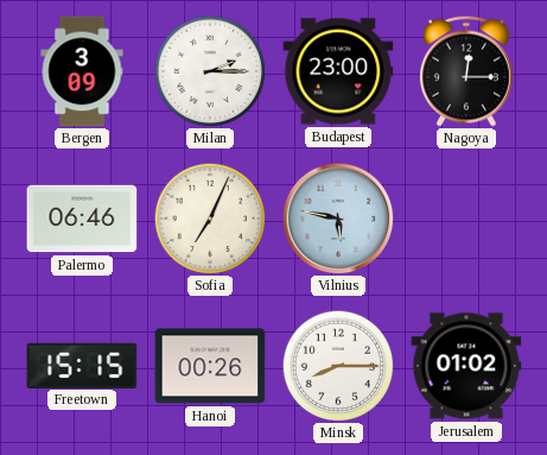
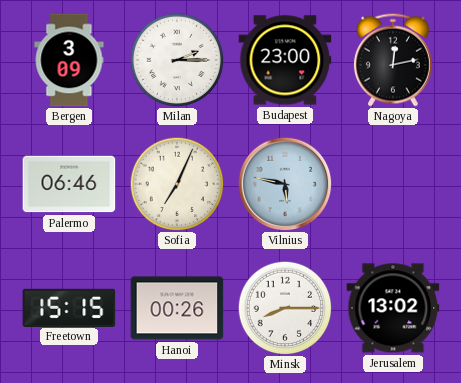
Nagoya: 12:15 -> 12:13 (393, 60)
Jerusalem: 01:02 -> 13:02 (393, 308)
